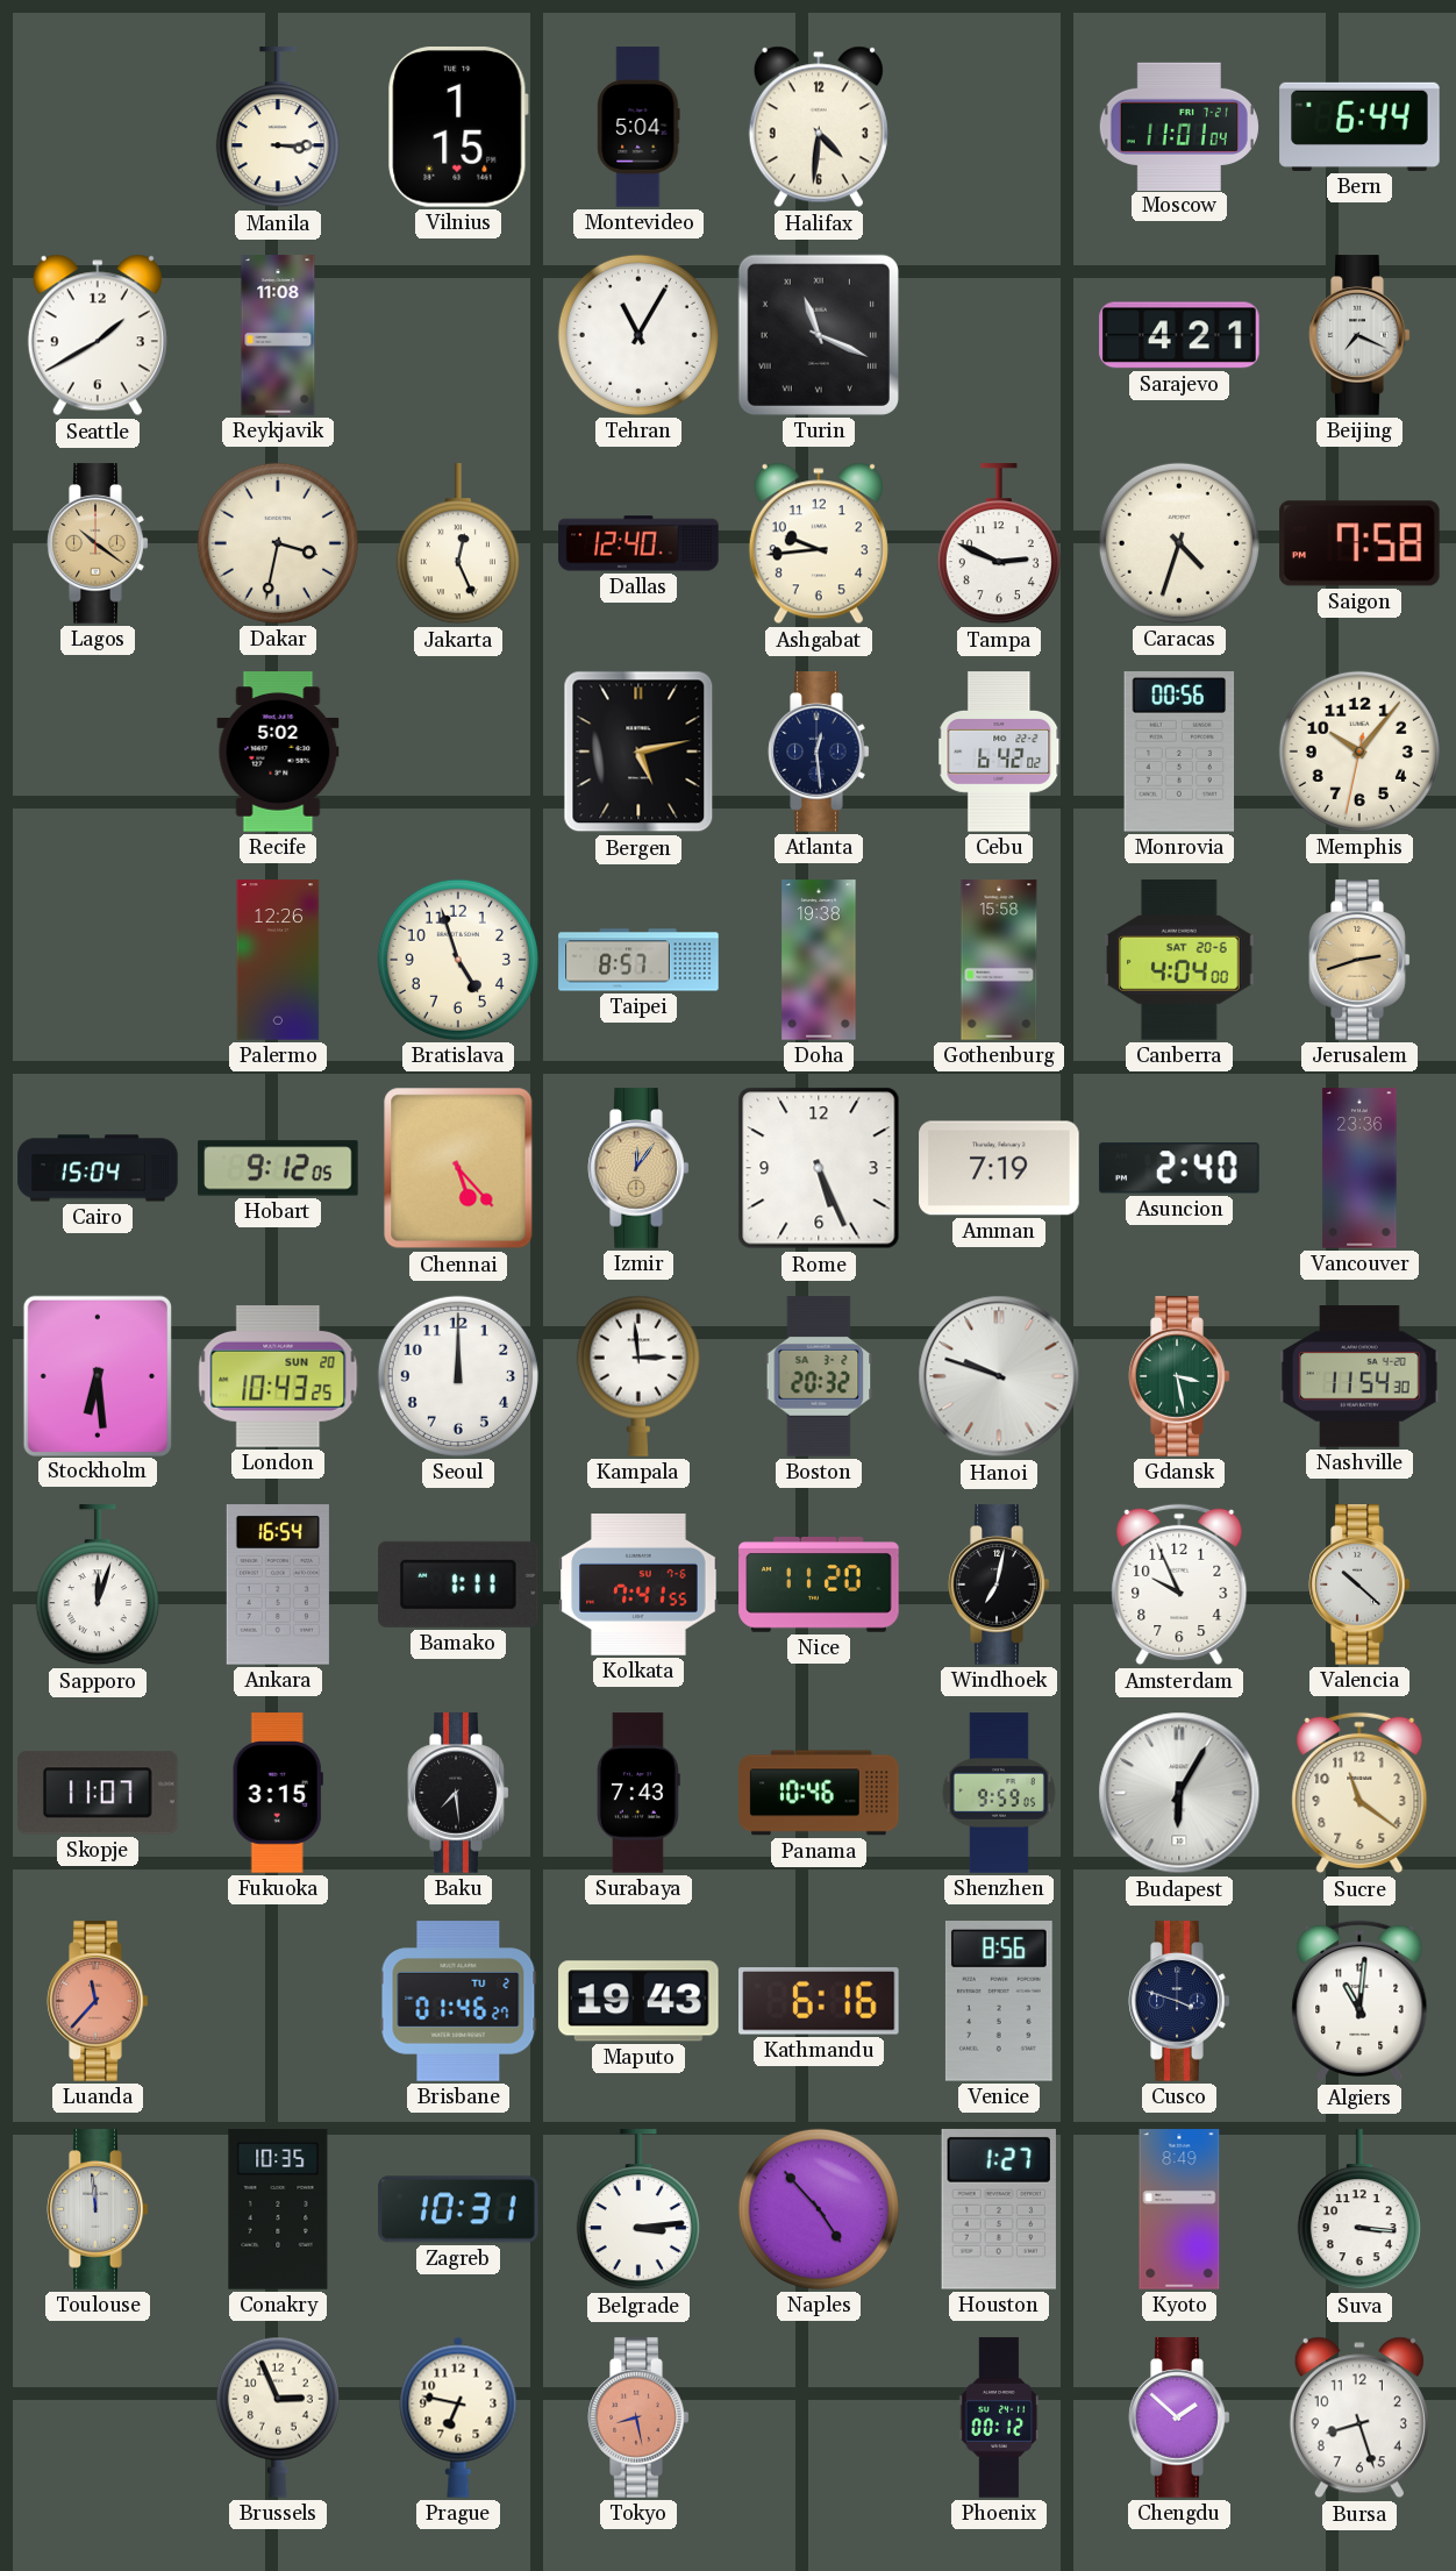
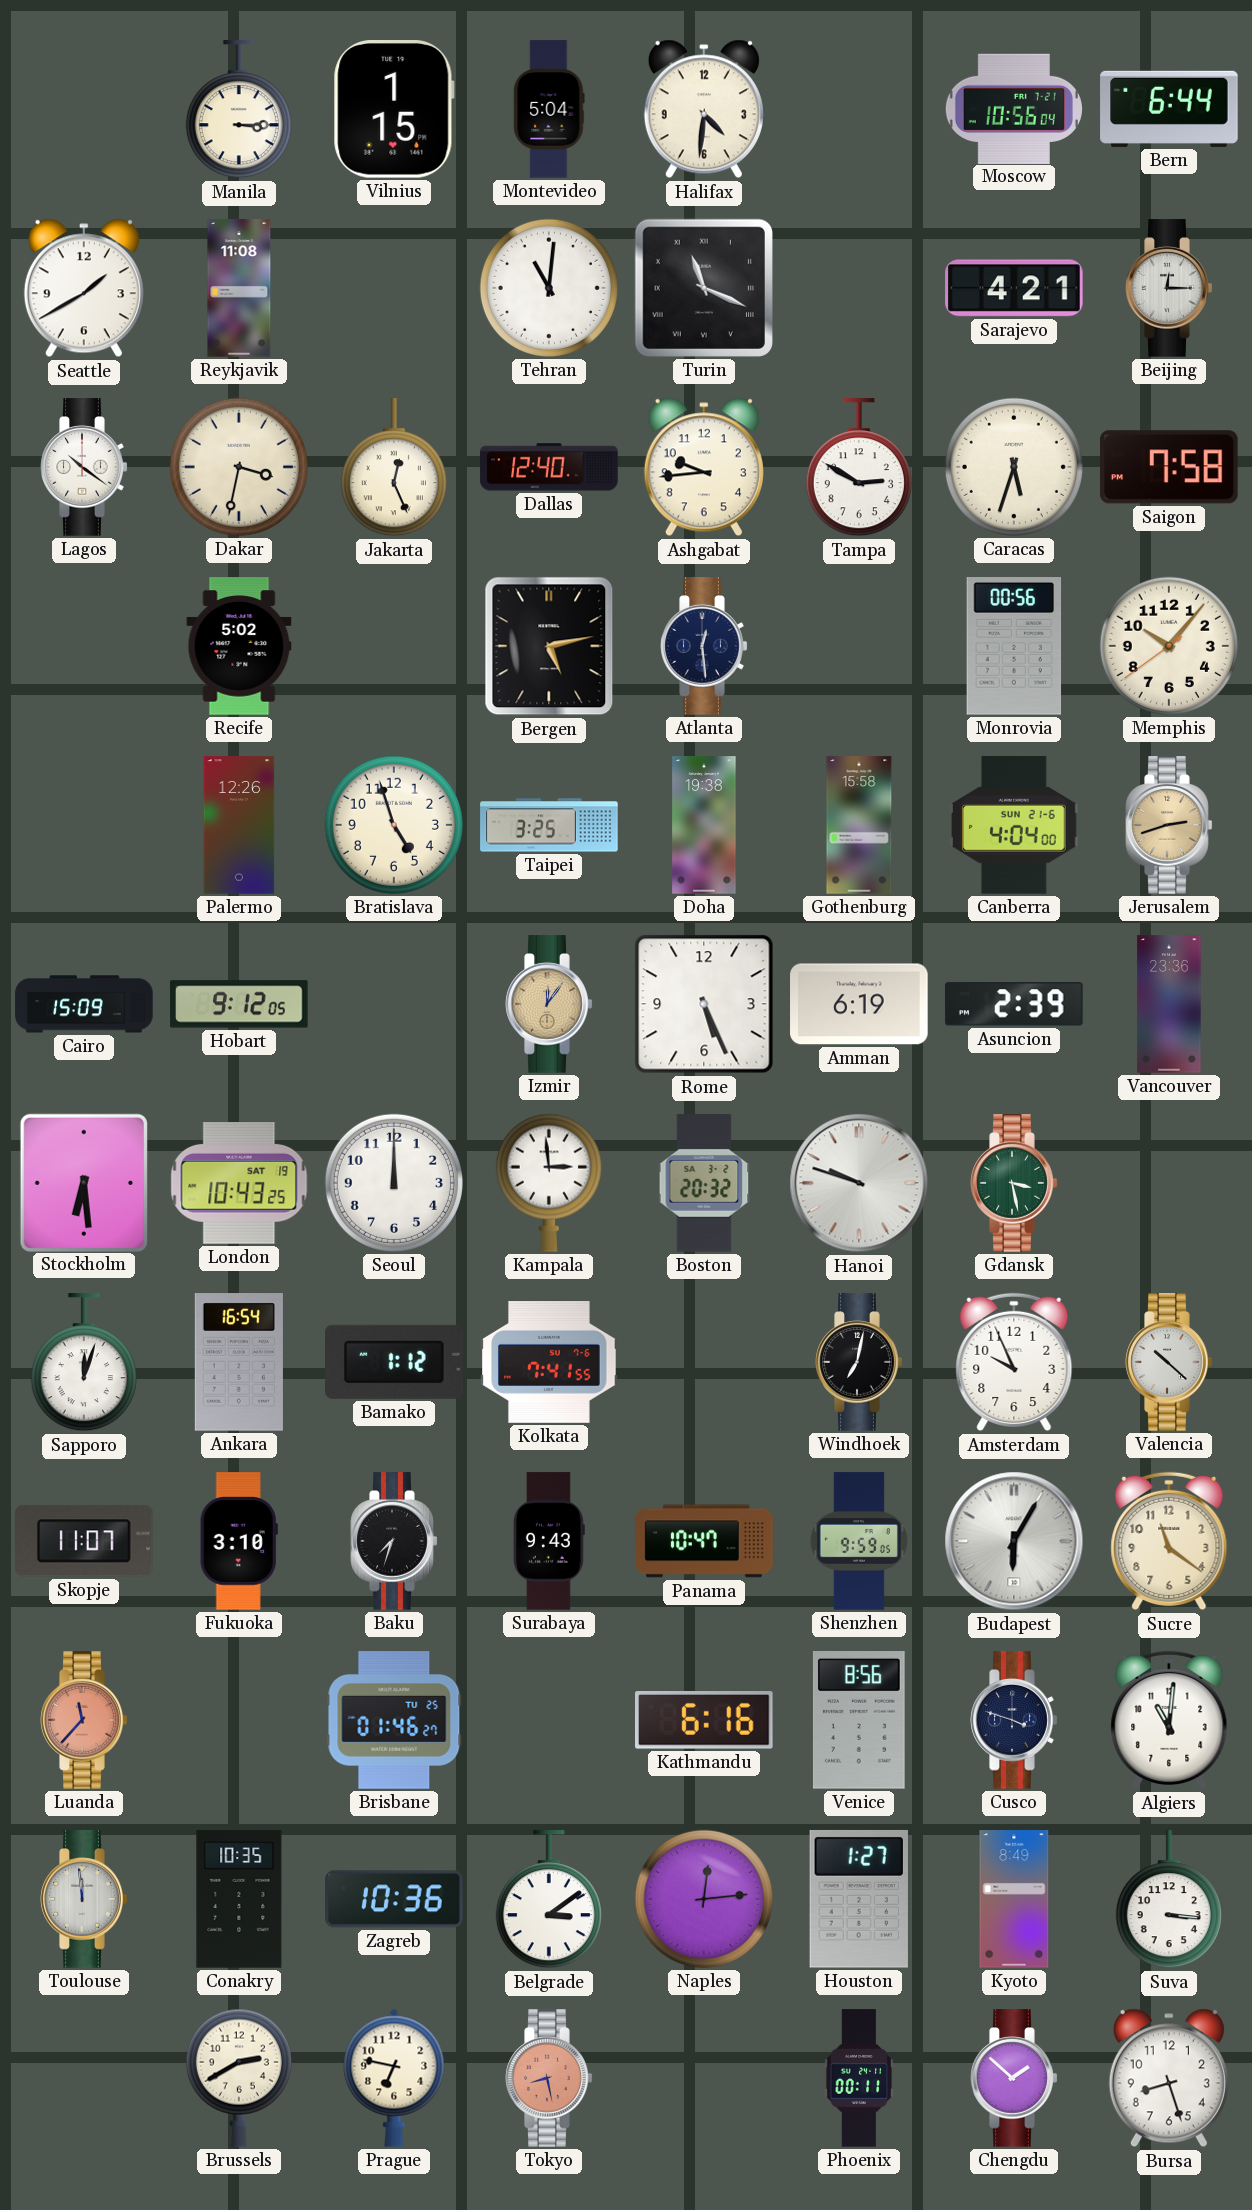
Moscow: 11:01 -> 10:56 (1014, 108)
Tehran: 11:05 -> 11:01 (549, 288)
Beijing: 7:19 -> 12:15 (1169, 288)
Lagos dial: champagne -> white (84, 467)
Tampa: 2:49 -> 2:50 (859, 468)
Caracas: 4:33 -> 5:33 (1014, 467)
Cebu: 6:42 -> none (1000, 752)
Memphis: 10:06:32 -> 10:06:39 (1169, 646)
Taipei: 8:57 -> 3:25 (549, 825)
Canberra date: SAT 20-6 -> SUN 21-6 (1015, 825)
Cairo: 15:04 -> 15:09 (84, 1004)
Chennai: 5:23 -> none (458, 1168)
Amman: 7:19 -> 6:19 (859, 1004)
Asuncion: 2:40 -> 2:39 (1015, 1004)
London date: SUN 20 -> SAT 19 (239, 1184)
Nashville: 11:54 -> none (1359, 1376)
Bamako: 1:11 -> 1:12 (395, 1362)
Nice: 11:20 -> none (819, 1586)
Fukuoka: 3:15 -> 3:10 (239, 1541)
Baku: 7:29 -> 7:33 (394, 1541)
Surabaya: 7:43 -> 9:43 (549, 1541)
Panama: 10:46 -> 10:47 (704, 1541)
Brisbane date: TU 2 -> TU 25 (394, 1720)
Maputo: 19:43 -> none (638, 2001)
Zagreb: 10:31 -> 10:36 (394, 1899)
Belgrade: 3:14 -> 3:09 (549, 1900)
Naples: 4:53 -> 12:14 (704, 1899)
Brussels: 2:56 -> 2:40 (239, 2078)
Phoenix: 00:12 -> 00:11 (859, 2078)
